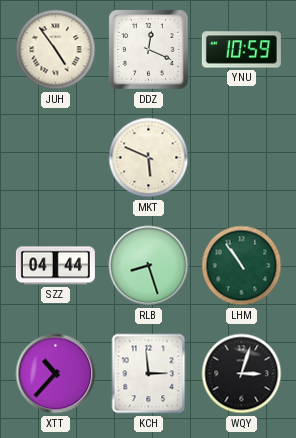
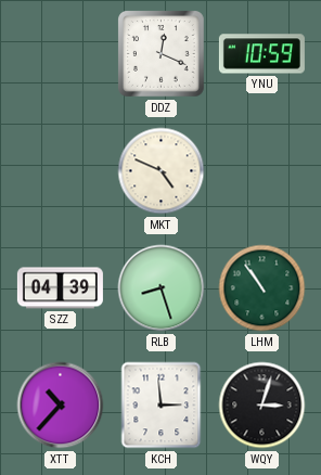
JUH: 4:54 -> none (56, 50)
MKT: 5:49 -> 4:49 (162, 171)
SZZ: 04:44 -> 04:39 (60, 288)
